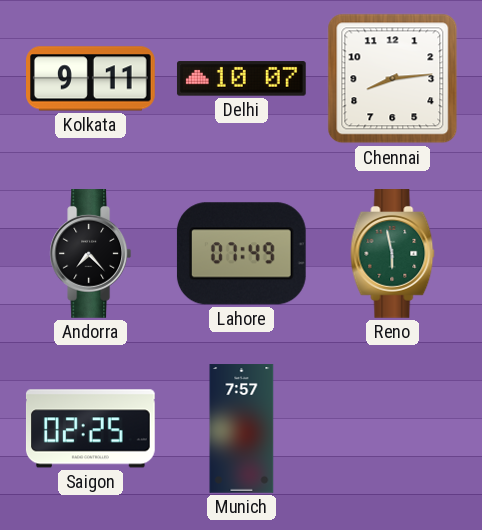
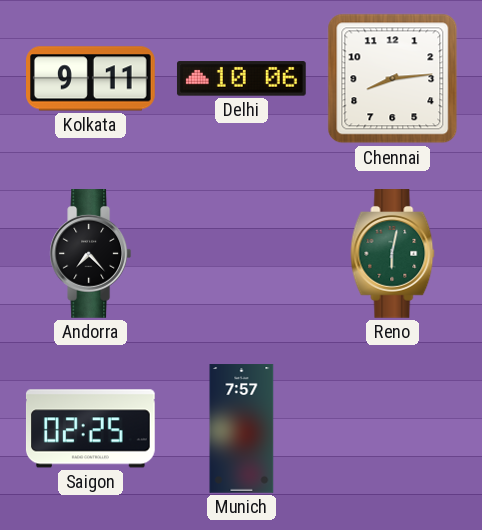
Delhi: 10:07 -> 10:06 (241, 79)
Lahore: 07:49 -> none (241, 254)
Reno: 5:58 -> 6:02 (393, 254)
